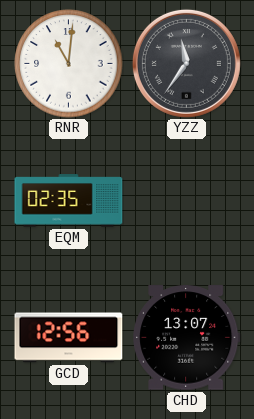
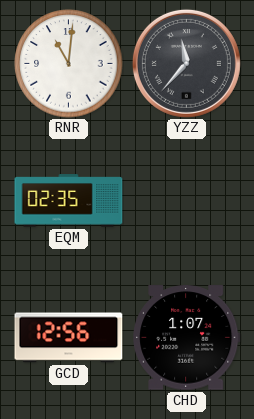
YZZ: 11:36 -> 11:37 (186, 63)
CHD: 13:07 -> 1:07 (187, 338)
